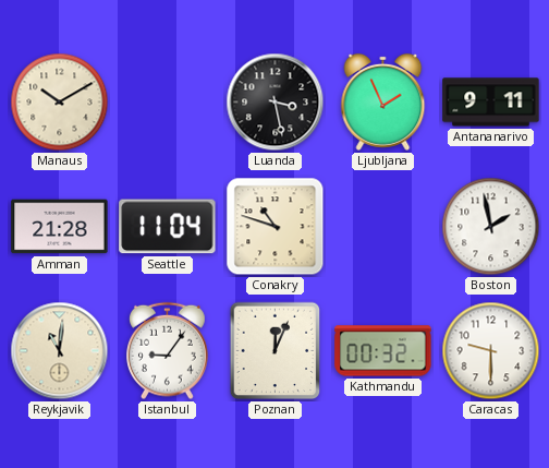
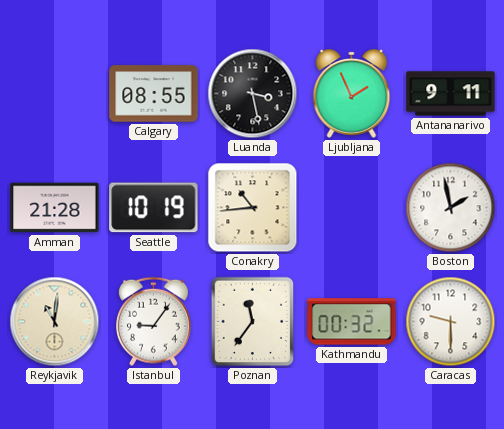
Manaus: 10:10 -> none (60, 103)
Calgary: none -> 08:55 (154, 94)
Seattle: 11:04 -> 10:19 (154, 208)
Conakry: 10:48 -> 10:44 (253, 208)
Poznan: 12:04 -> 11:36 (253, 322)
